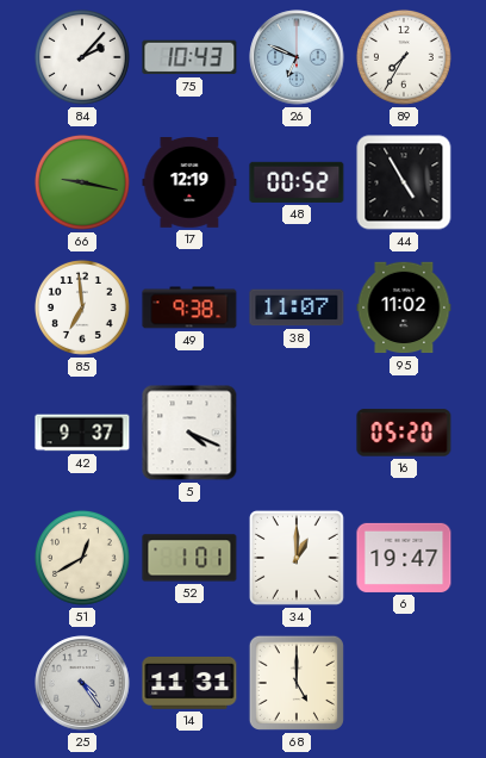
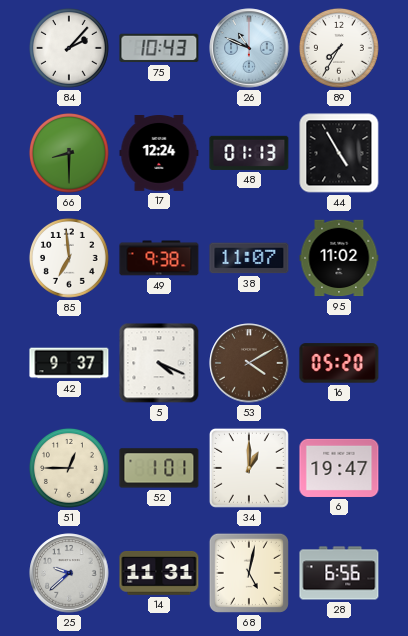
26: 6:49 -> 10:49 (249, 48)
66: 9:17 -> 8:30 (69, 153)
17: 12:19 -> 12:24 (159, 154)
48: 00:52 -> 01:13 (249, 153)
53: none -> 4:10 (249, 363)
51: 12:40 -> 12:45 (69, 468)
25: 4:24 -> 9:38 (69, 573)
68: 5:00 -> 5:02 (249, 573)
28: none -> 6:56 (339, 573)
